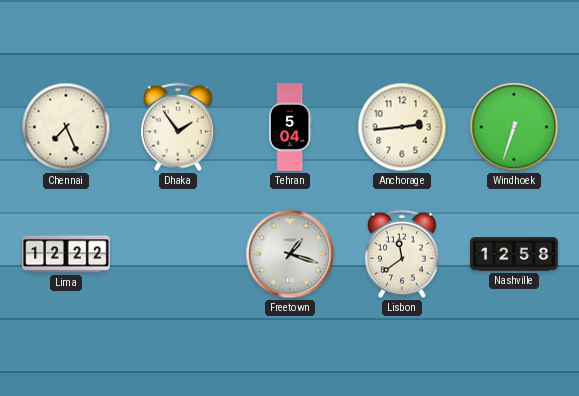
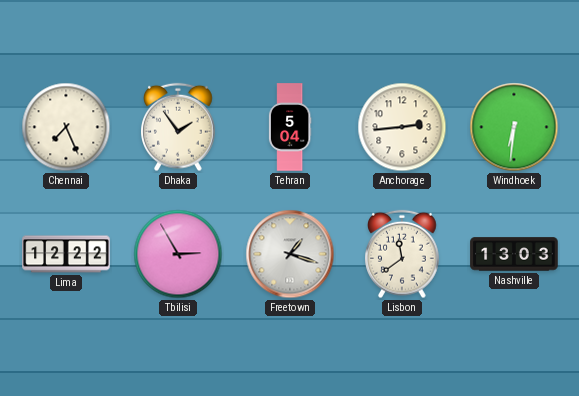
Windhoek: 6:33 -> 6:31 (514, 127)
Tbilisi: none -> 2:55 (178, 254)
Nashville: 12:58 -> 13:03 (514, 254)
